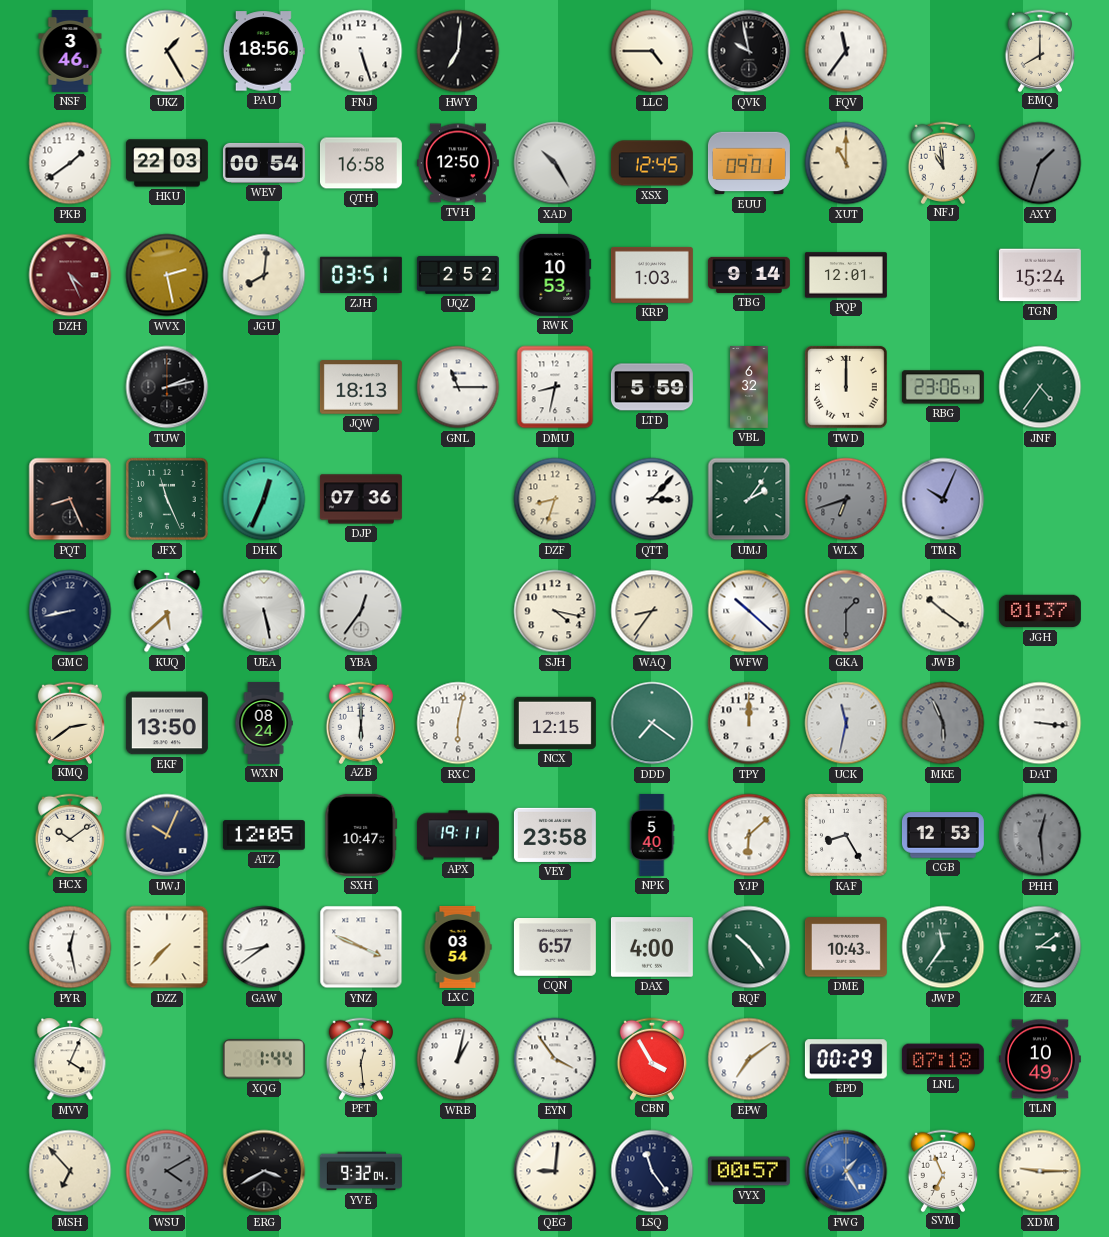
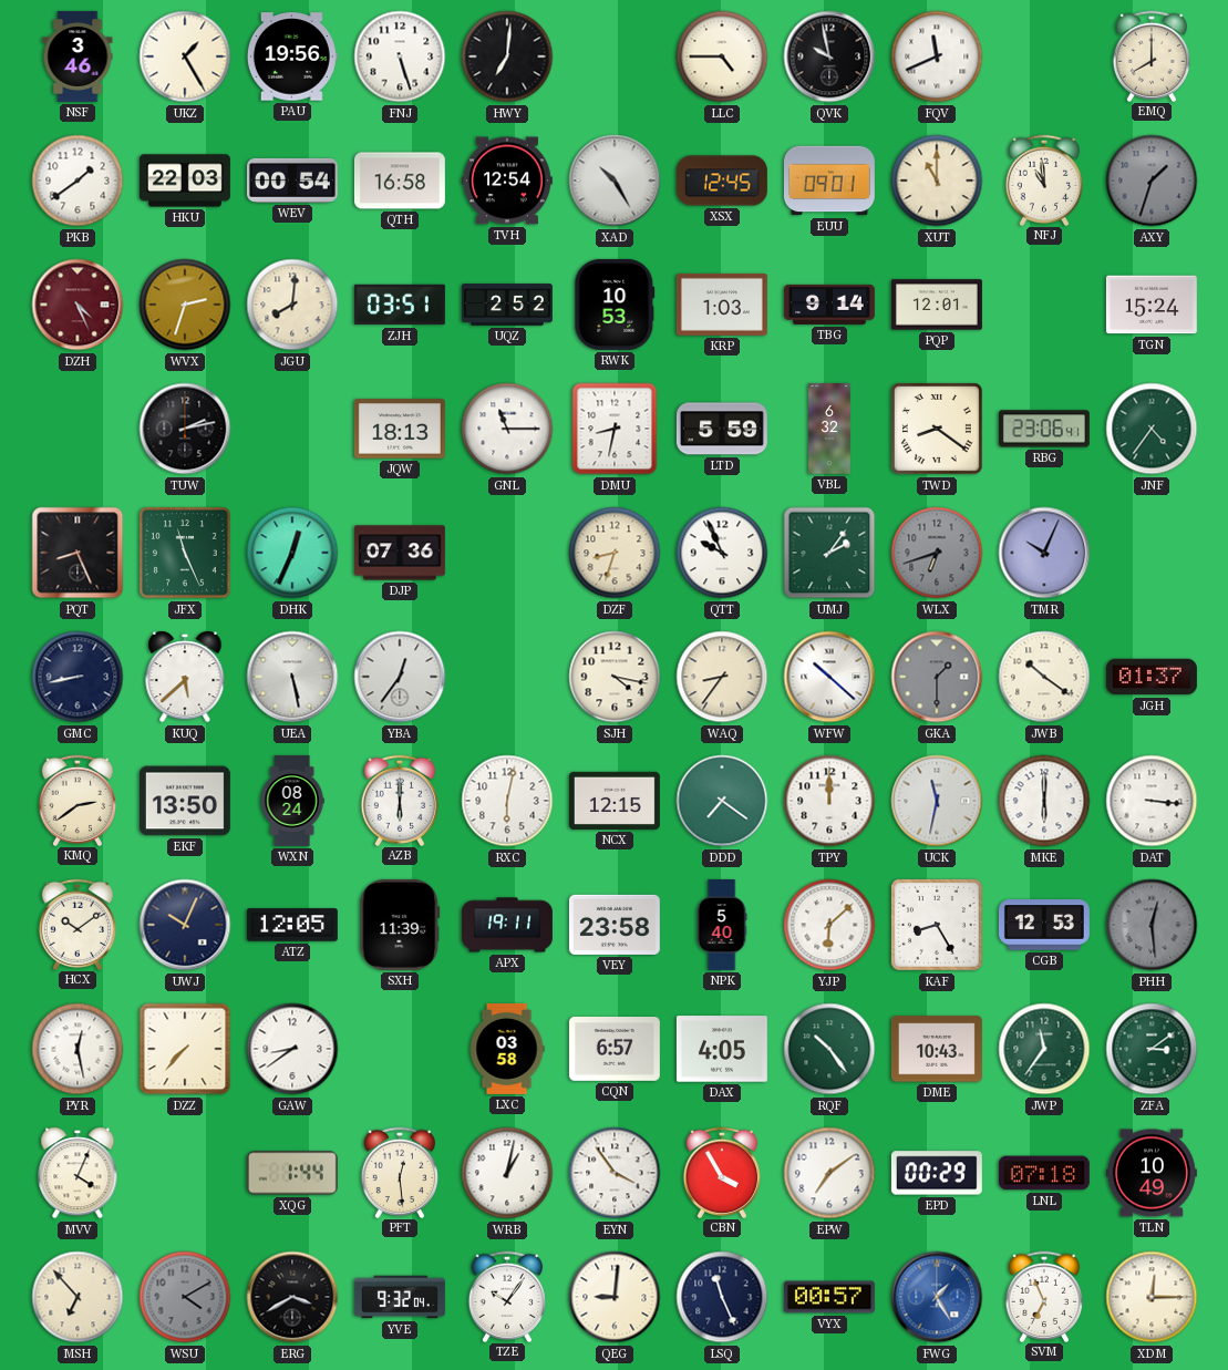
PAU: 18:56 -> 19:56 (292, 56)
FQV: 11:36 -> 11:41 (937, 56)
TVH: 12:50 -> 12:54 (507, 181)
WVX: 2:28 -> 2:33 (185, 305)
TWD: 12:00 -> 8:21 (937, 429)
QTT: 3:07 -> 9:56 (722, 553)
MKE: 5:56 -> 6:00 (1044, 801)
MKE dial: grey -> white (1044, 801)
SXH: 10:47 -> 11:39 (400, 925)
YNZ: 3:49 -> none (361, 947)
LXC: 03:54 -> 03:58 (507, 1049)
DAX: 4:00 -> 4:05 (722, 1049)
TZE: none -> 10:06 (506, 1296)
LSQ: 11:24 -> 11:26 (722, 1297)
XDM: 9:15 -> 12:15 (1152, 1297)
